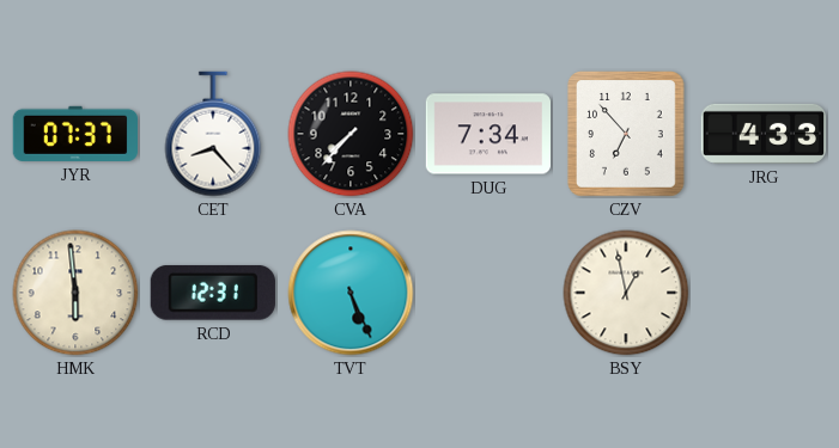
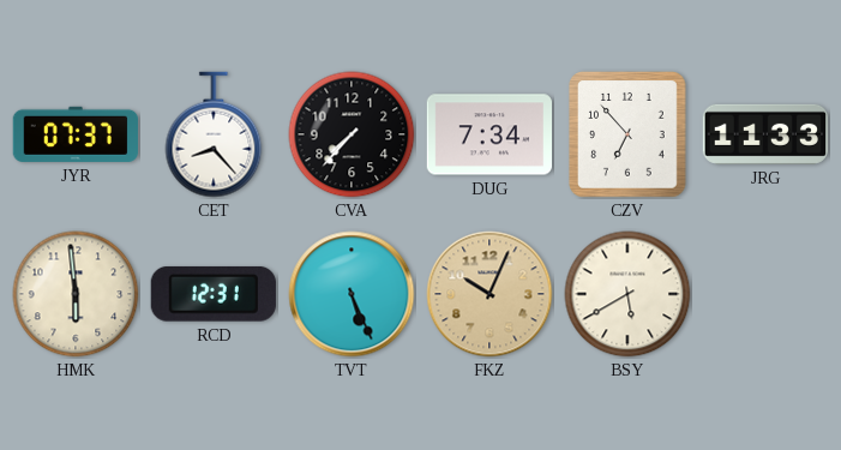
JRG: 4:33 -> 11:33 (764, 134)
FKZ: none -> 10:04 (489, 294)
BSY: 12:58 -> 5:40 (627, 294)
